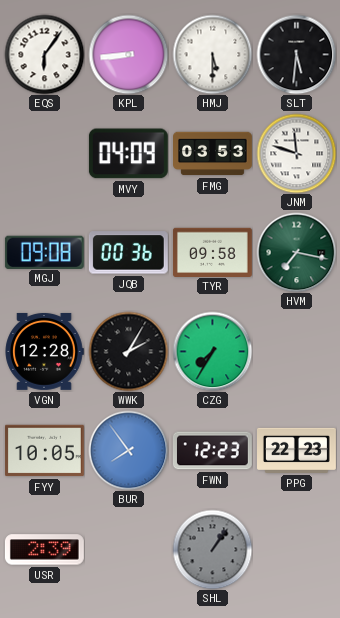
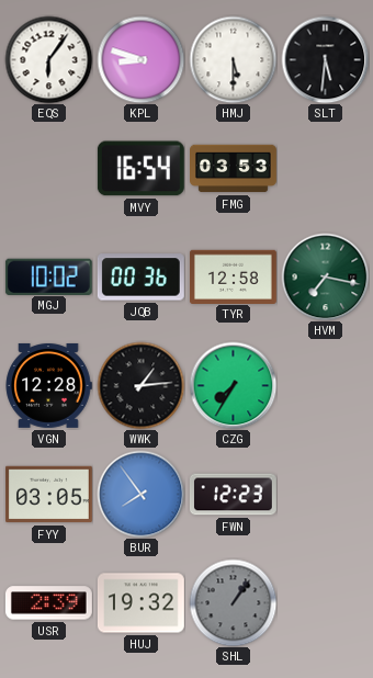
KPL: 8:44 -> 8:48 (140, 59)
MVY: 04:09 -> 16:54 (140, 169)
JNM: 11:48 -> none (296, 153)
MGJ: 09:08 -> 10:02 (48, 276)
TYR: 09:58 -> 12:58 (233, 276)
WWK: 2:05 -> 1:14 (140, 385)
FYY: 10:05 -> 03:05 (48, 495)
PPG: 22:23 -> none (297, 450)
HUJ: none -> 19:32 (140, 603)
